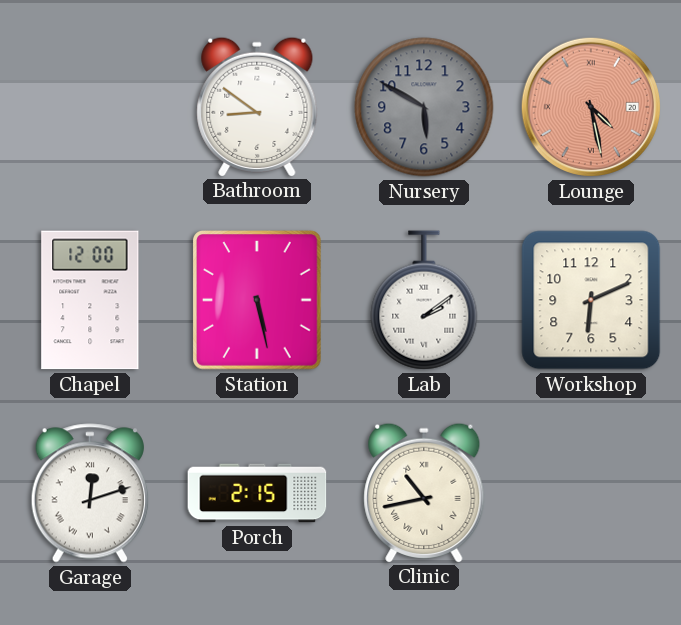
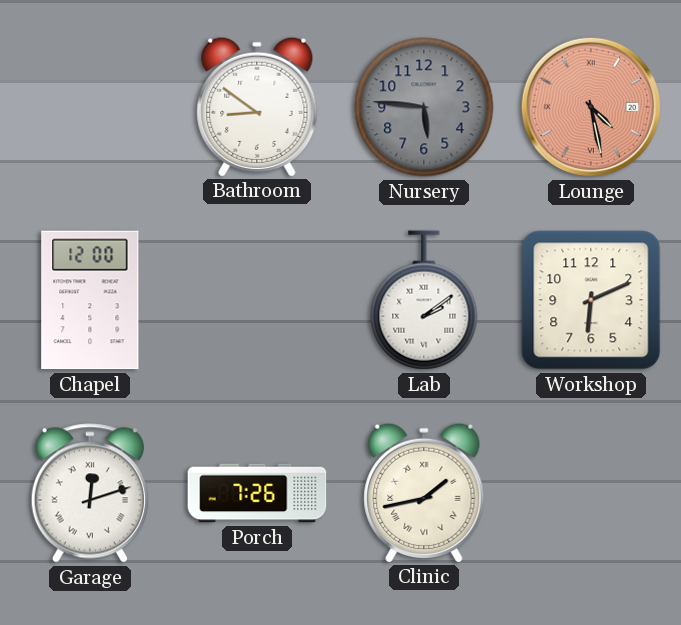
Nursery: 5:50 -> 5:46 (424, 107)
Station: 5:28 -> none (258, 301)
Porch: 2:15 -> 7:26 (257, 493)
Clinic: 10:43 -> 1:43 (424, 492)
